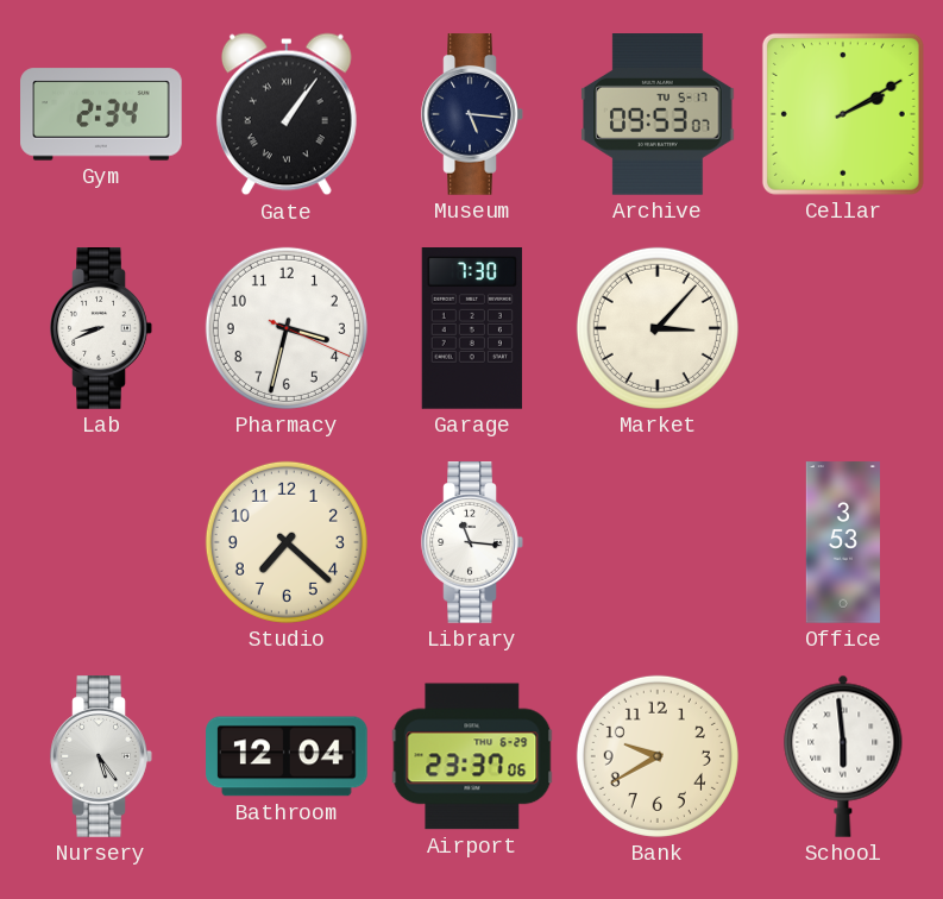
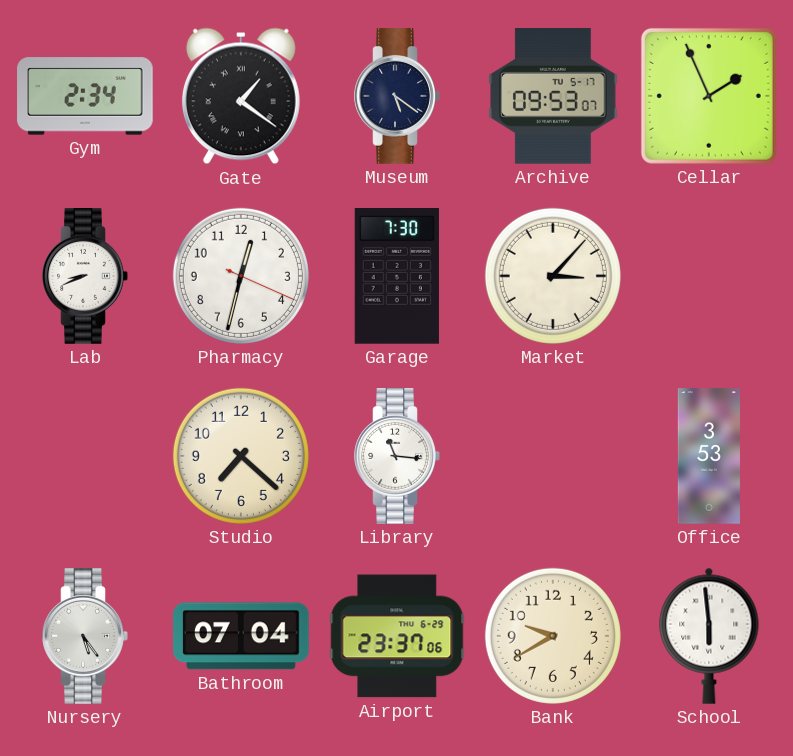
Gate: 1:06 -> 1:21 (241, 96)
Museum: 5:16 -> 5:21 (397, 96)
Cellar: 2:10 -> 1:56 (709, 96)
Pharmacy: 3:32 -> 12:32 (241, 276)
Bathroom: 12:04 -> 07:04 (241, 636)
